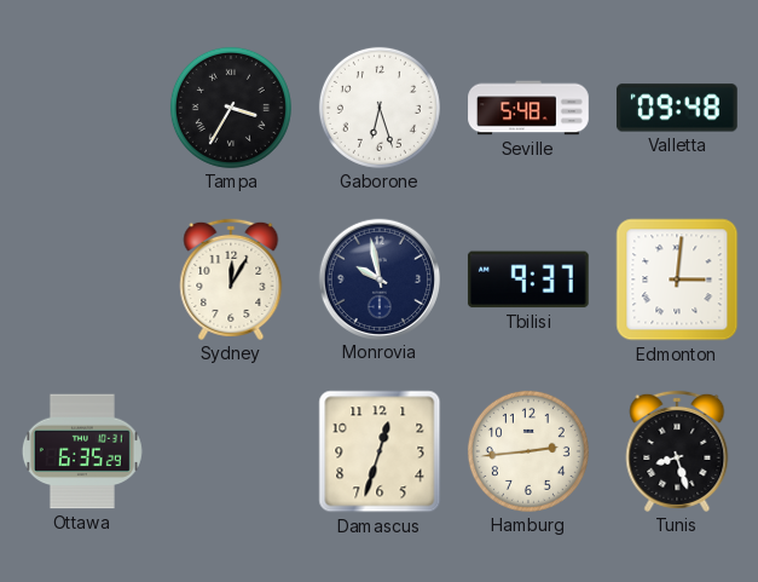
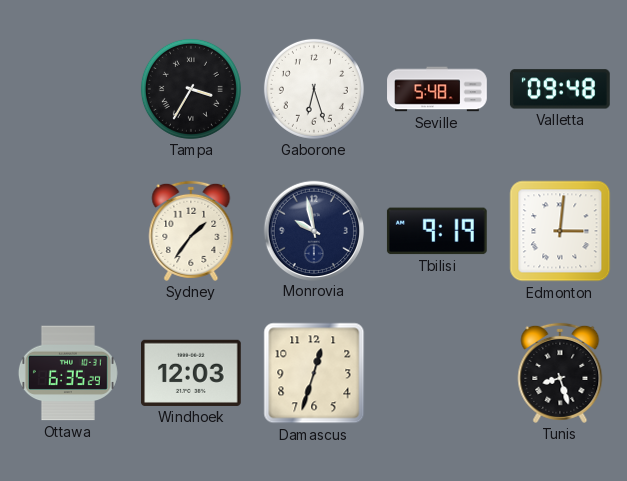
Sydney: 12:05 -> 1:36 (191, 231)
Tbilisi: 9:37 -> 9:19 (437, 231)
Windhoek: none -> 12:03 (192, 373)
Hamburg: 2:44 -> none (528, 451)
